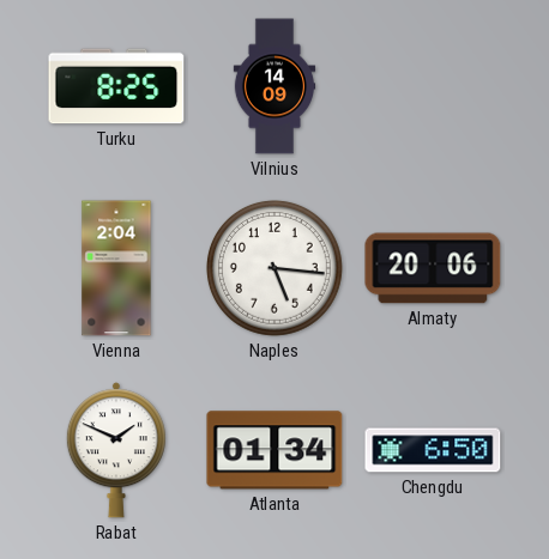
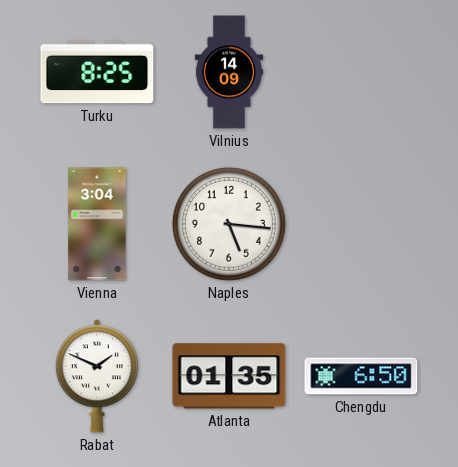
Vienna: 2:04 -> 3:04 (97, 224)
Almaty: 20:06 -> none (433, 268)
Atlanta: 01:34 -> 01:35 (229, 376)
